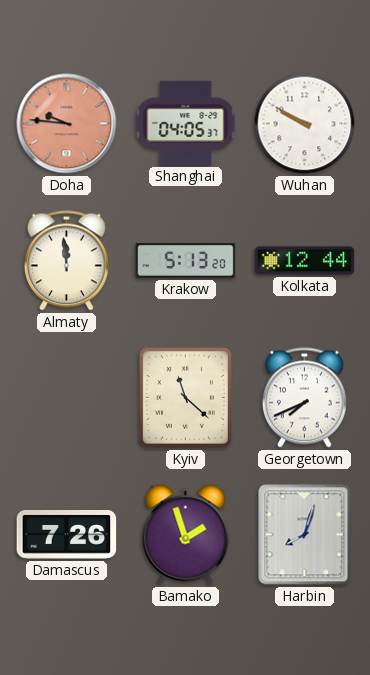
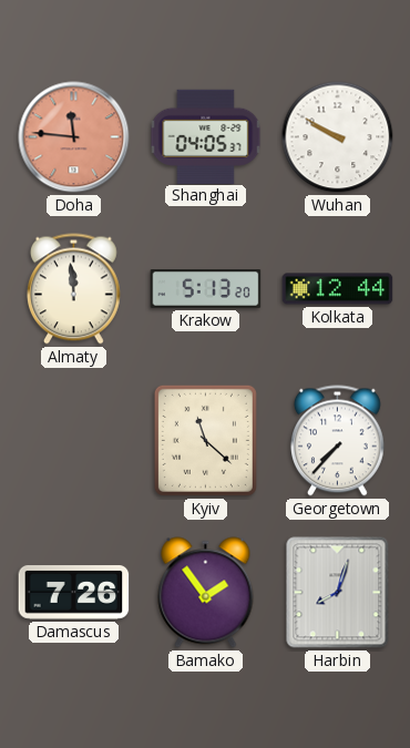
Doha: 9:46 -> 11:46 (74, 137)
Georgetown: 7:41 -> 7:37 (337, 441)
Bamako: 1:57 -> 1:54 (206, 593)
